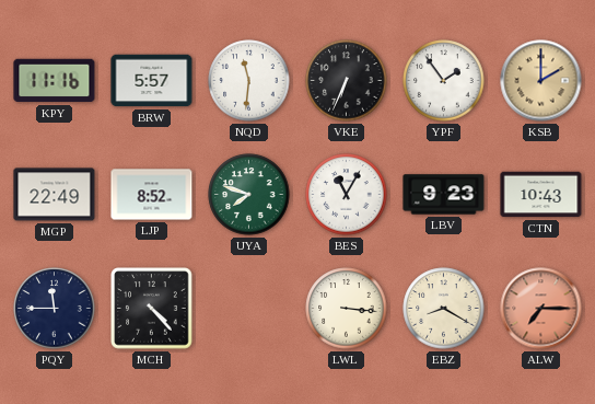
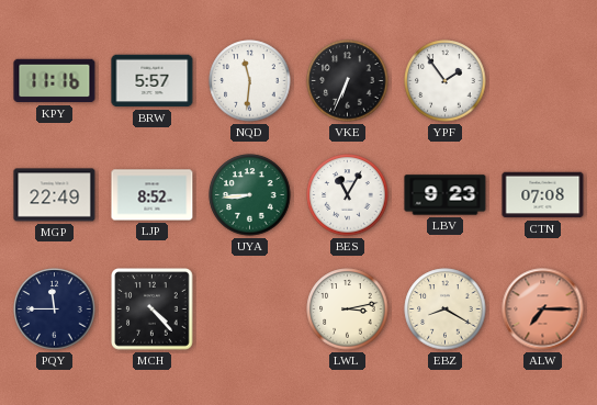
KSB: 2:00 -> none (541, 81)
UYA: 7:48 -> 8:44 (250, 195)
CTN: 10:43 -> 07:08 (543, 195)
LWL: 3:16 -> 3:13 (348, 310)
